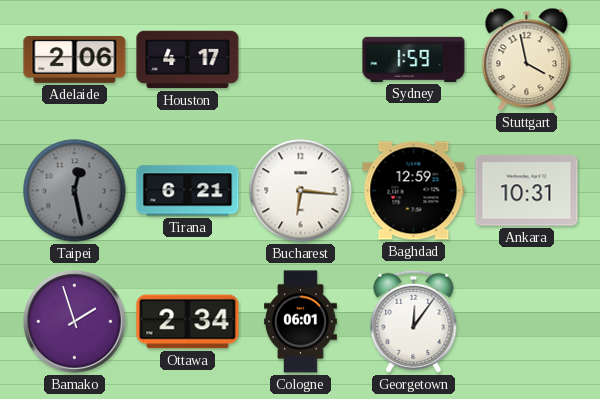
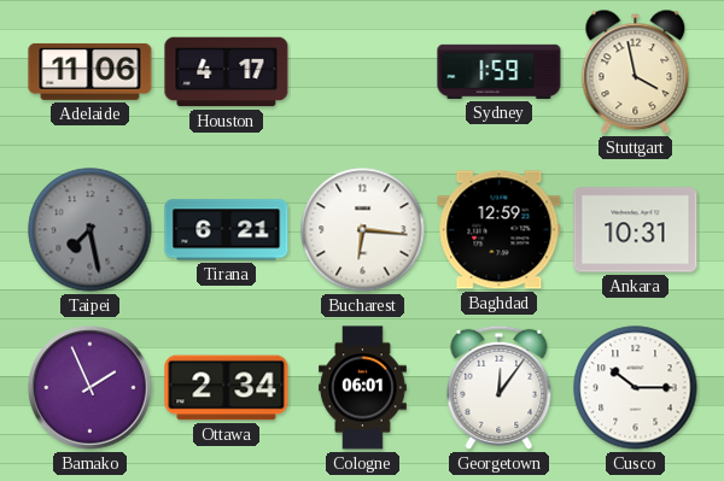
Adelaide: 2:06 -> 11:06 (91, 71)
Taipei: 12:28 -> 7:28 (91, 230)
Bamako: 1:57 -> 1:56 (91, 388)
Cusco: none -> 10:15 (636, 388)
